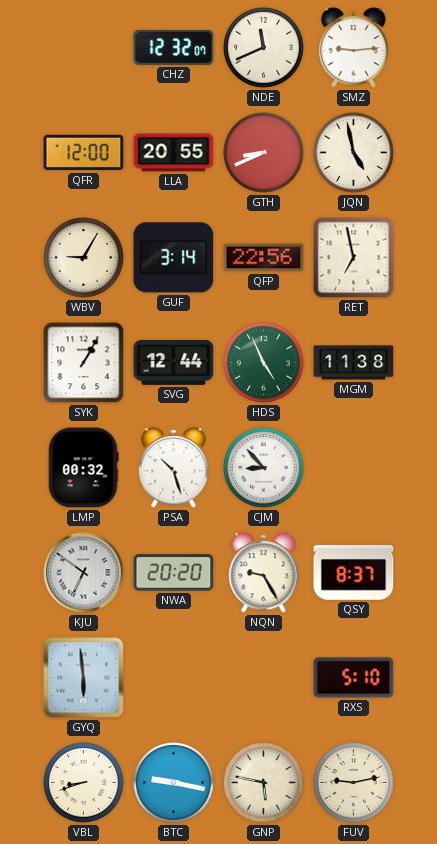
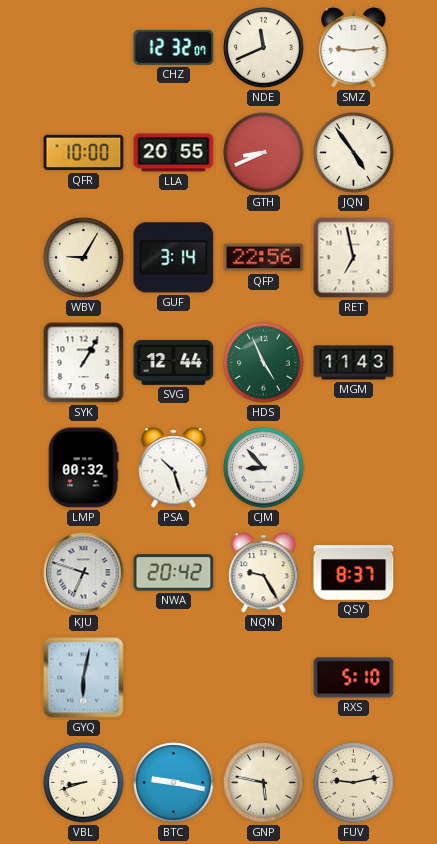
QFR: 12:00 -> 10:00 (84, 153)
JQN: 4:58 -> 4:54 (354, 153)
MGM: 11:38 -> 11:43 (354, 363)
KJU: 6:51 -> 6:48 (84, 573)
NWA: 20:20 -> 20:42 (174, 573)
GYQ: 5:59 -> 6:02 (84, 678)
